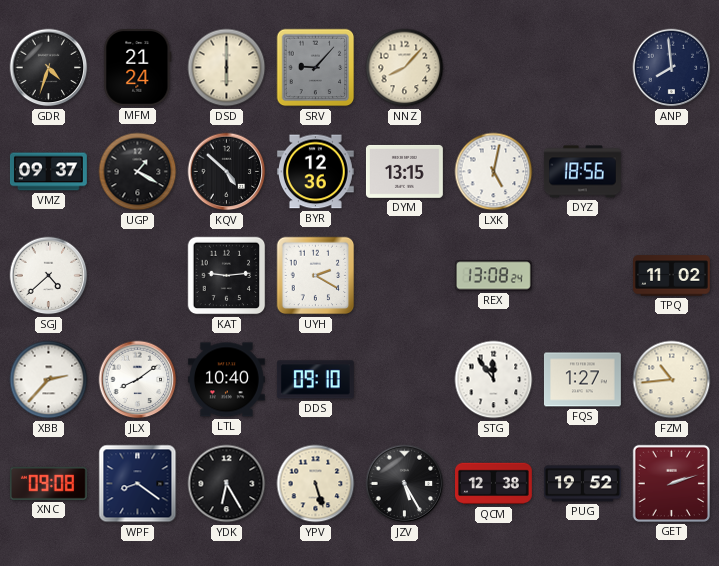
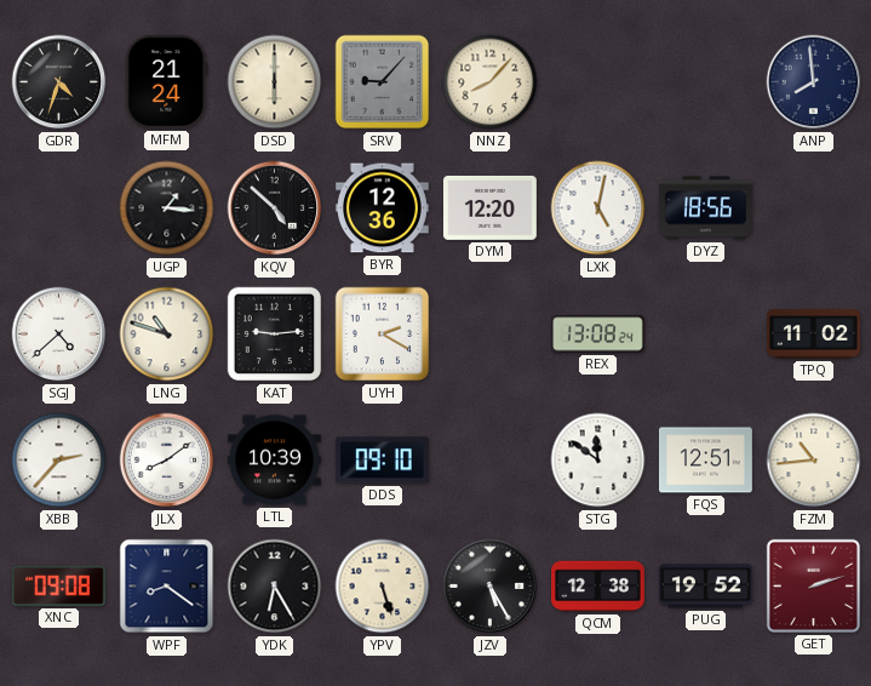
VMZ: 09:37 -> none (48, 172)
UGP: 1:20 -> 1:16 (167, 208)
DYM: 13:15 -> 12:20 (491, 207)
LNG: none -> 10:48 (167, 335)
LTL: 10:40 -> 10:39 (274, 461)
STG: 11:54 -> 11:51 (598, 461)
FQS: 1:27 -> 12:51 (705, 461)
